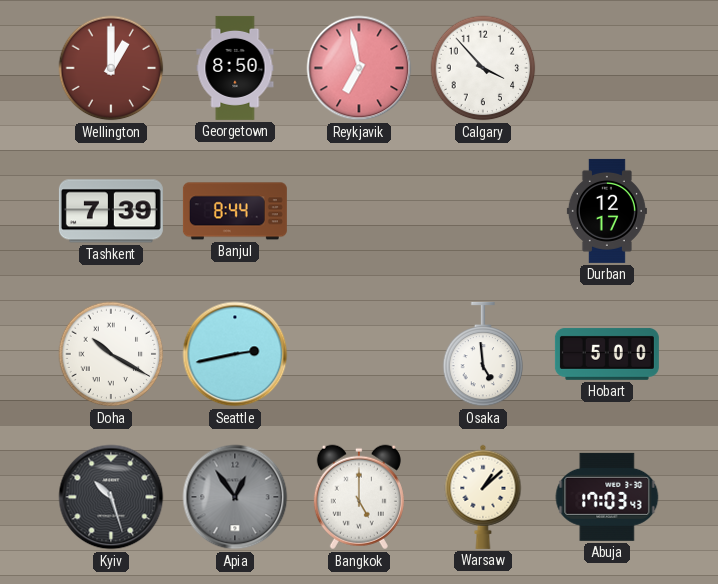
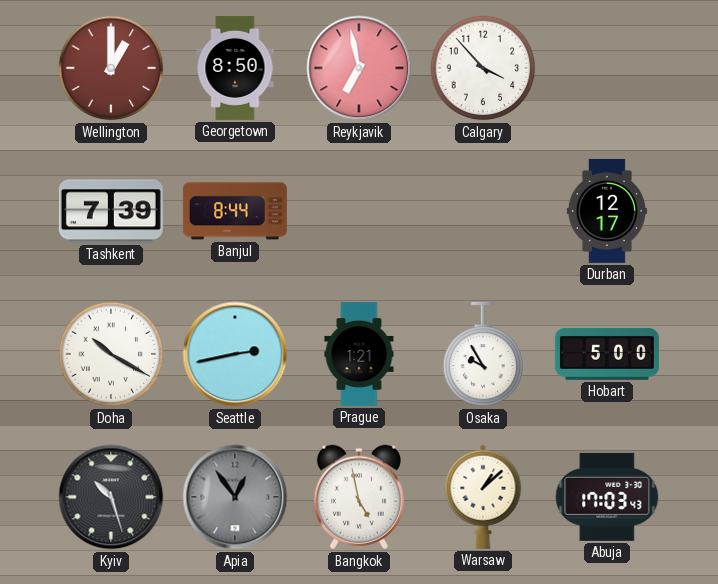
Prague: none -> 1:21 (359, 354)
Osaka: 4:59 -> 9:55 (483, 354)
Bangkok: 5:00 -> 4:58 (359, 497)
